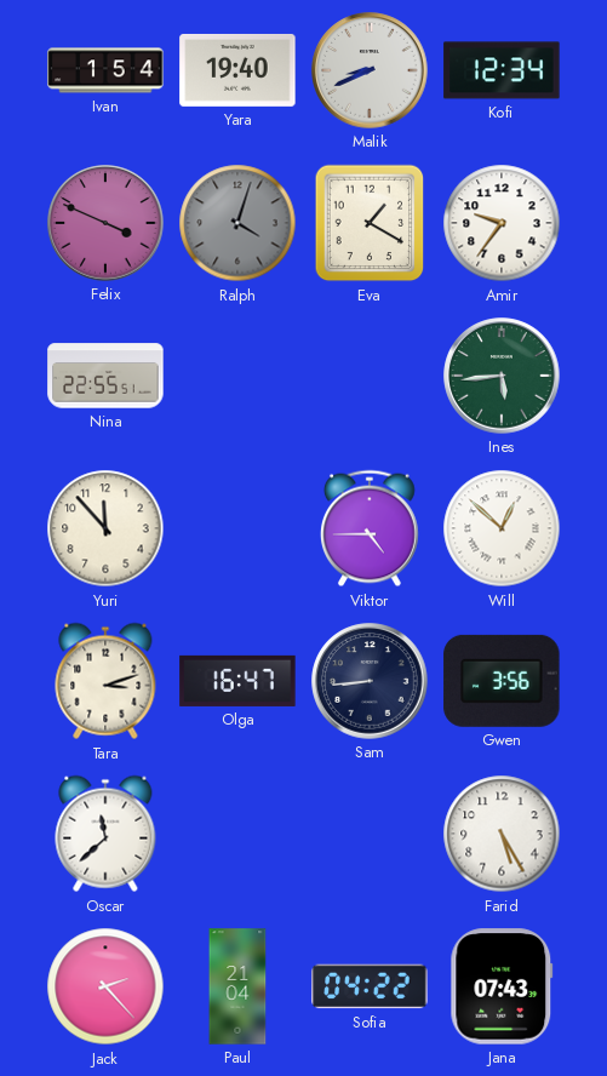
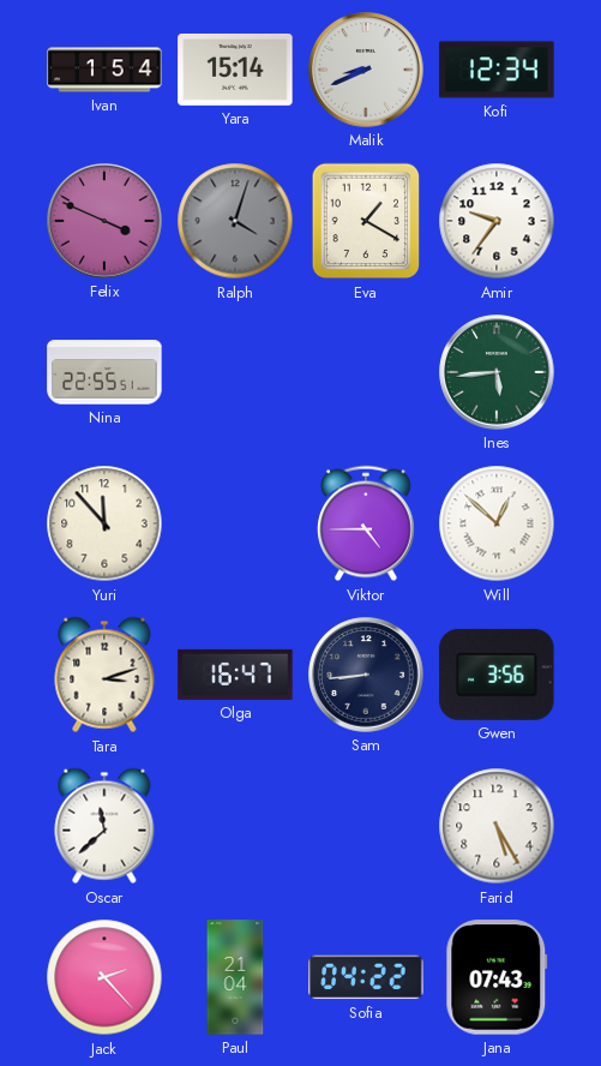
Yara: 19:40 -> 15:14 (235, 70)
